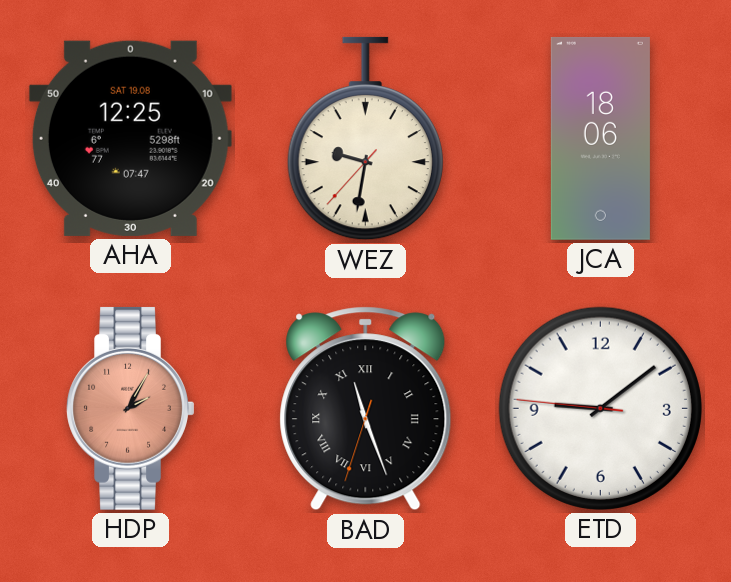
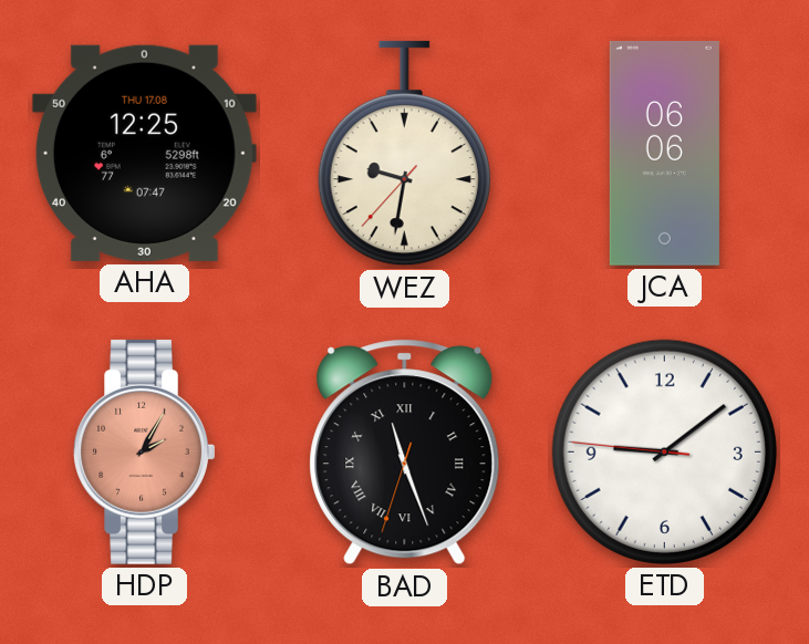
AHA date: SAT 19.08 -> THU 17.08 (144, 153)
JCA: 18:06 -> 06:06 (664, 153)
